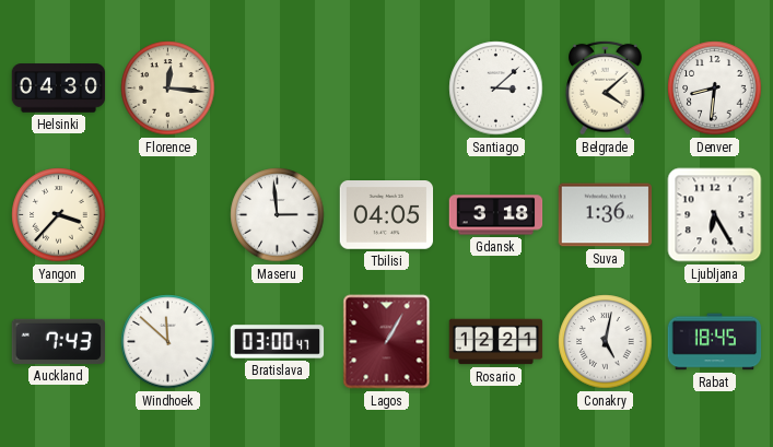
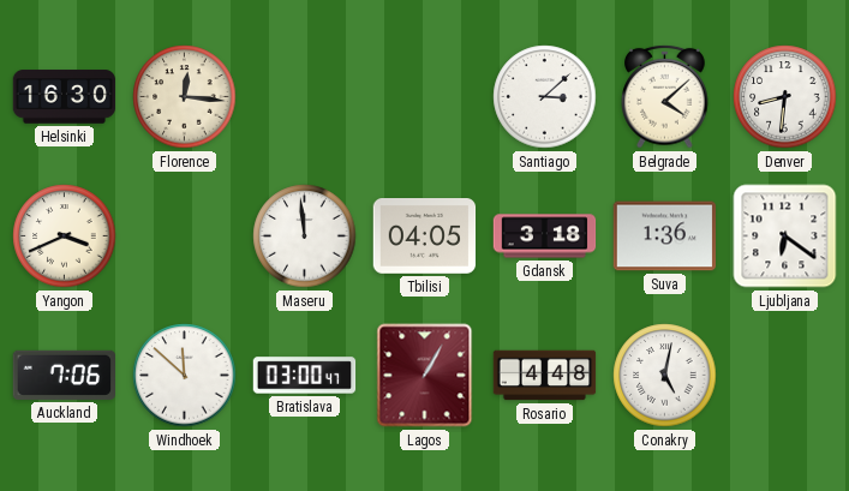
Helsinki: 04:30 -> 16:30 (65, 97)
Yangon: 3:37 -> 3:41 (65, 236)
Maseru: 2:59 -> 11:59 (305, 236)
Ljubljana: 6:25 -> 6:21 (785, 236)
Auckland: 7:43 -> 7:06 (64, 375)
Rosario: 12:21 -> 4:48 (545, 376)
Rabat: 18:45 -> none (715, 342)
